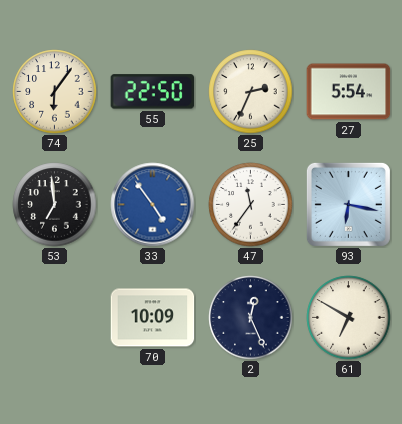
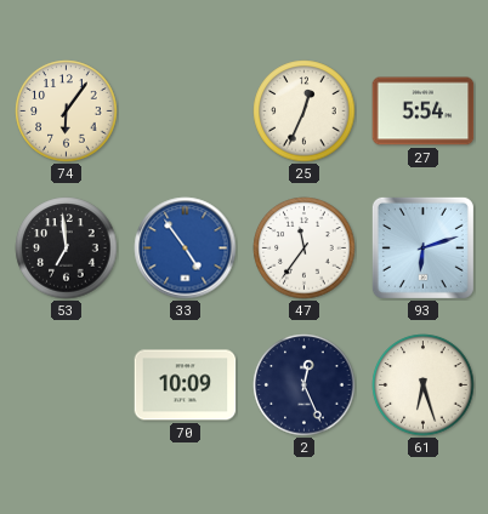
55: 22:50 -> none (153, 92)
25: 2:34 -> 12:34 (305, 112)
93: 6:17 -> 6:12 (422, 247)
61: 6:50 -> 6:27 (424, 385)
